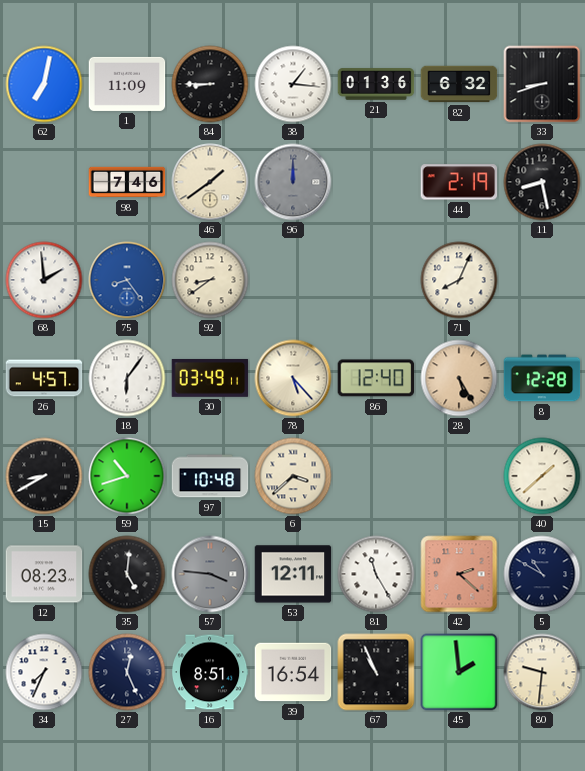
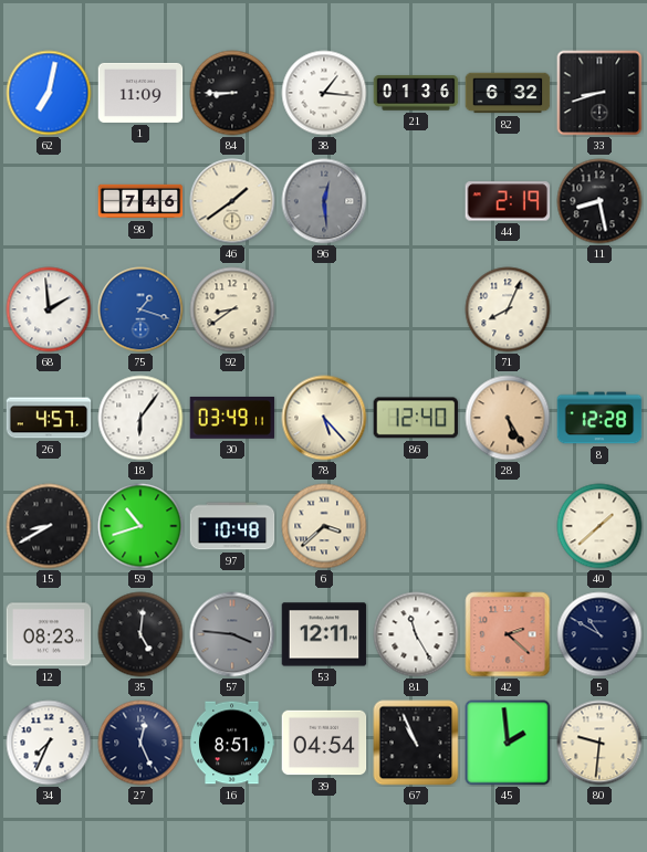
96: 12:00 -> 12:29 (324, 201)
75: 8:24 -> 1:18 (140, 309)
39: 16:54 -> 04:54 (324, 743)
